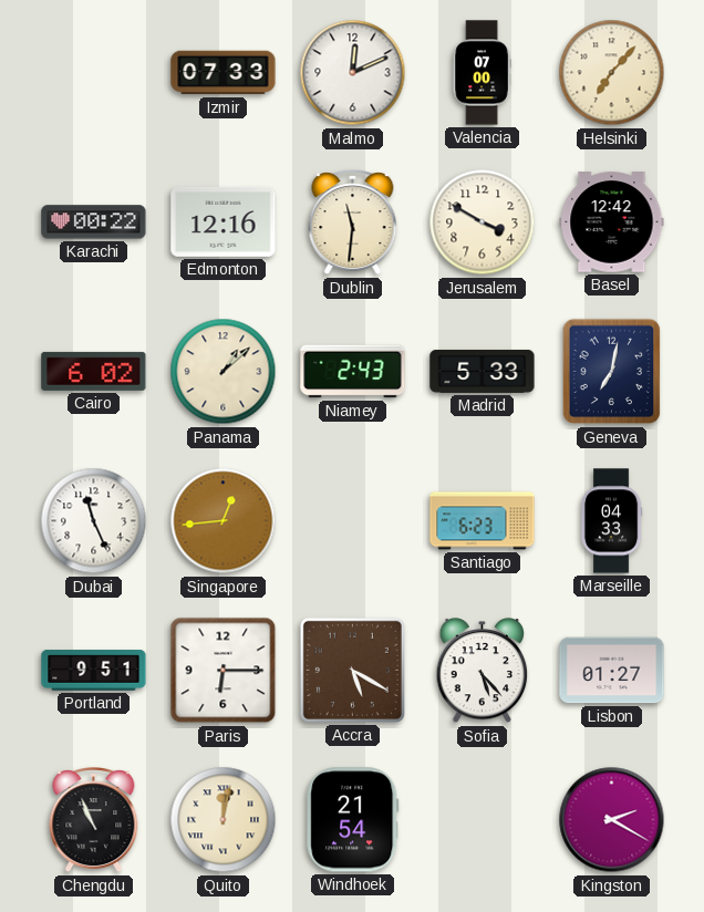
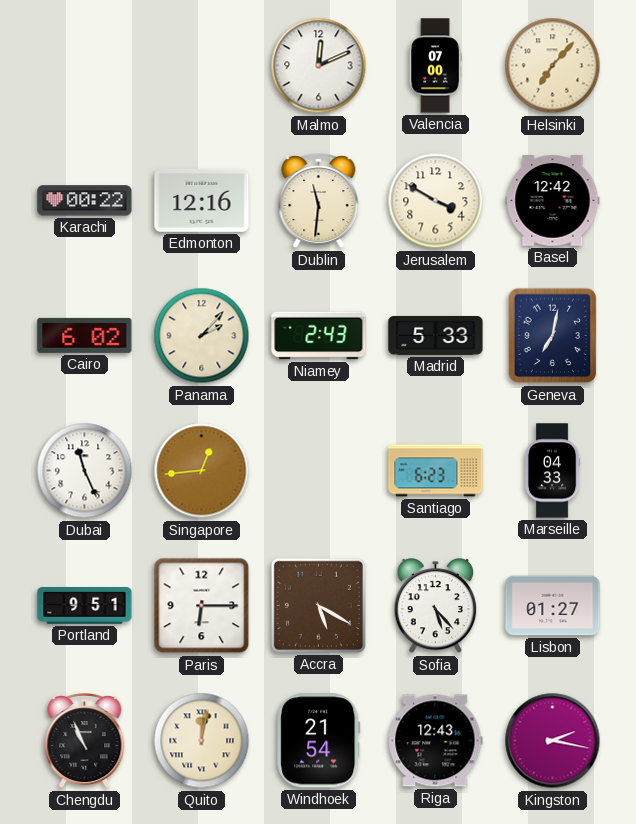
Izmir: 07:33 -> none (224, 73)
Panama: 1:08 -> 2:07 (202, 336)
Riga: none -> 12:43 (436, 741)
Kingston: 2:20 -> 2:17 (553, 741)
